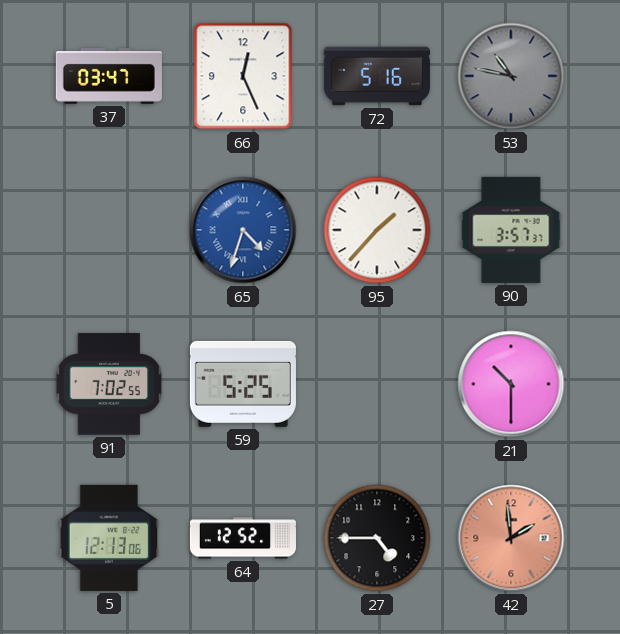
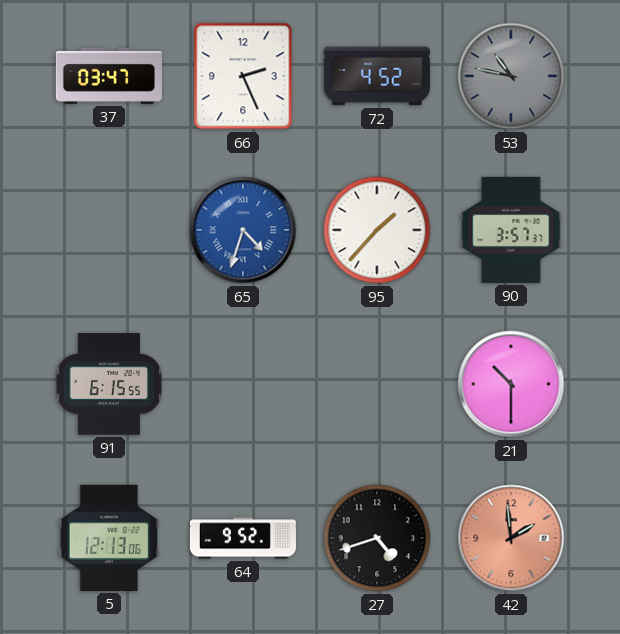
66: 12:26 -> 2:26 (243, 76)
72: 5:16 -> 4:52 (377, 76)
91: 7:02 -> 6:15 (108, 384)
59: 5:25 -> none (243, 384)
64: 12:52 -> 9:52 (243, 538)
27: 4:45 -> 4:42 (377, 538)
